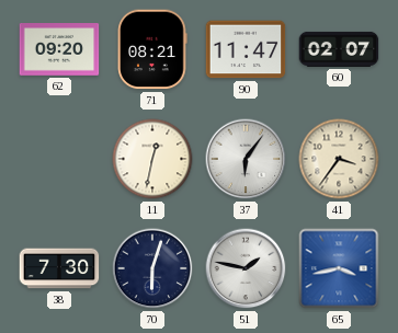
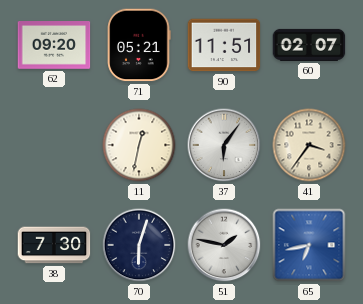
71: 08:21 -> 05:21 (139, 45)
90: 11:47 -> 11:51 (224, 45)
65: 3:43 -> 6:43 (309, 245)
